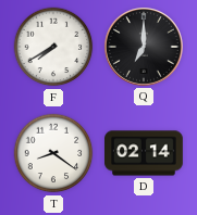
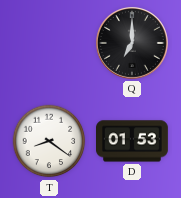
F: 7:40 -> none (53, 47)
D: 02:14 -> 01:53 (133, 141)
